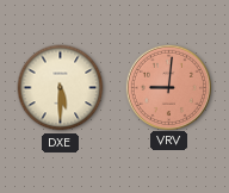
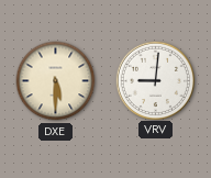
VRV dial: salmon -> white (155, 80)
